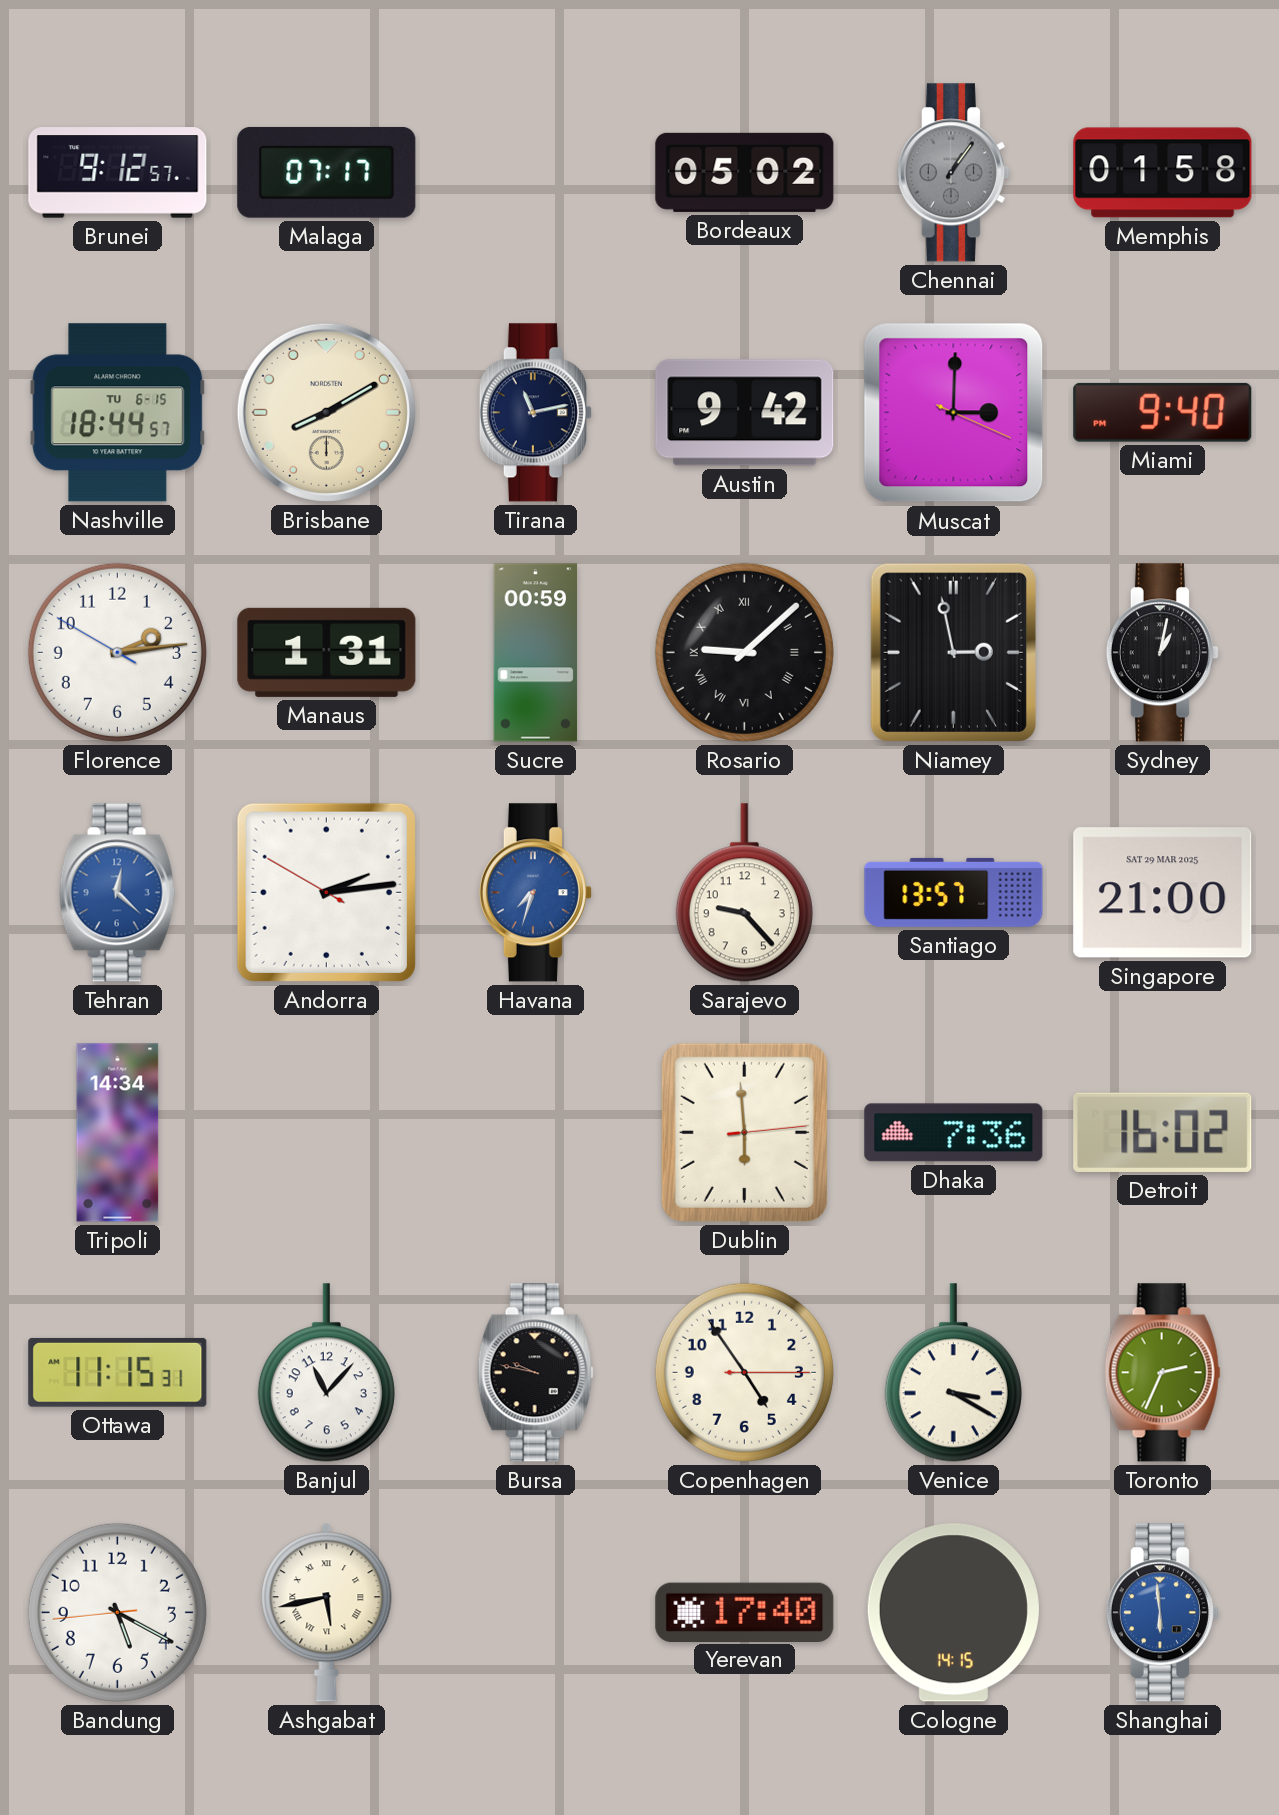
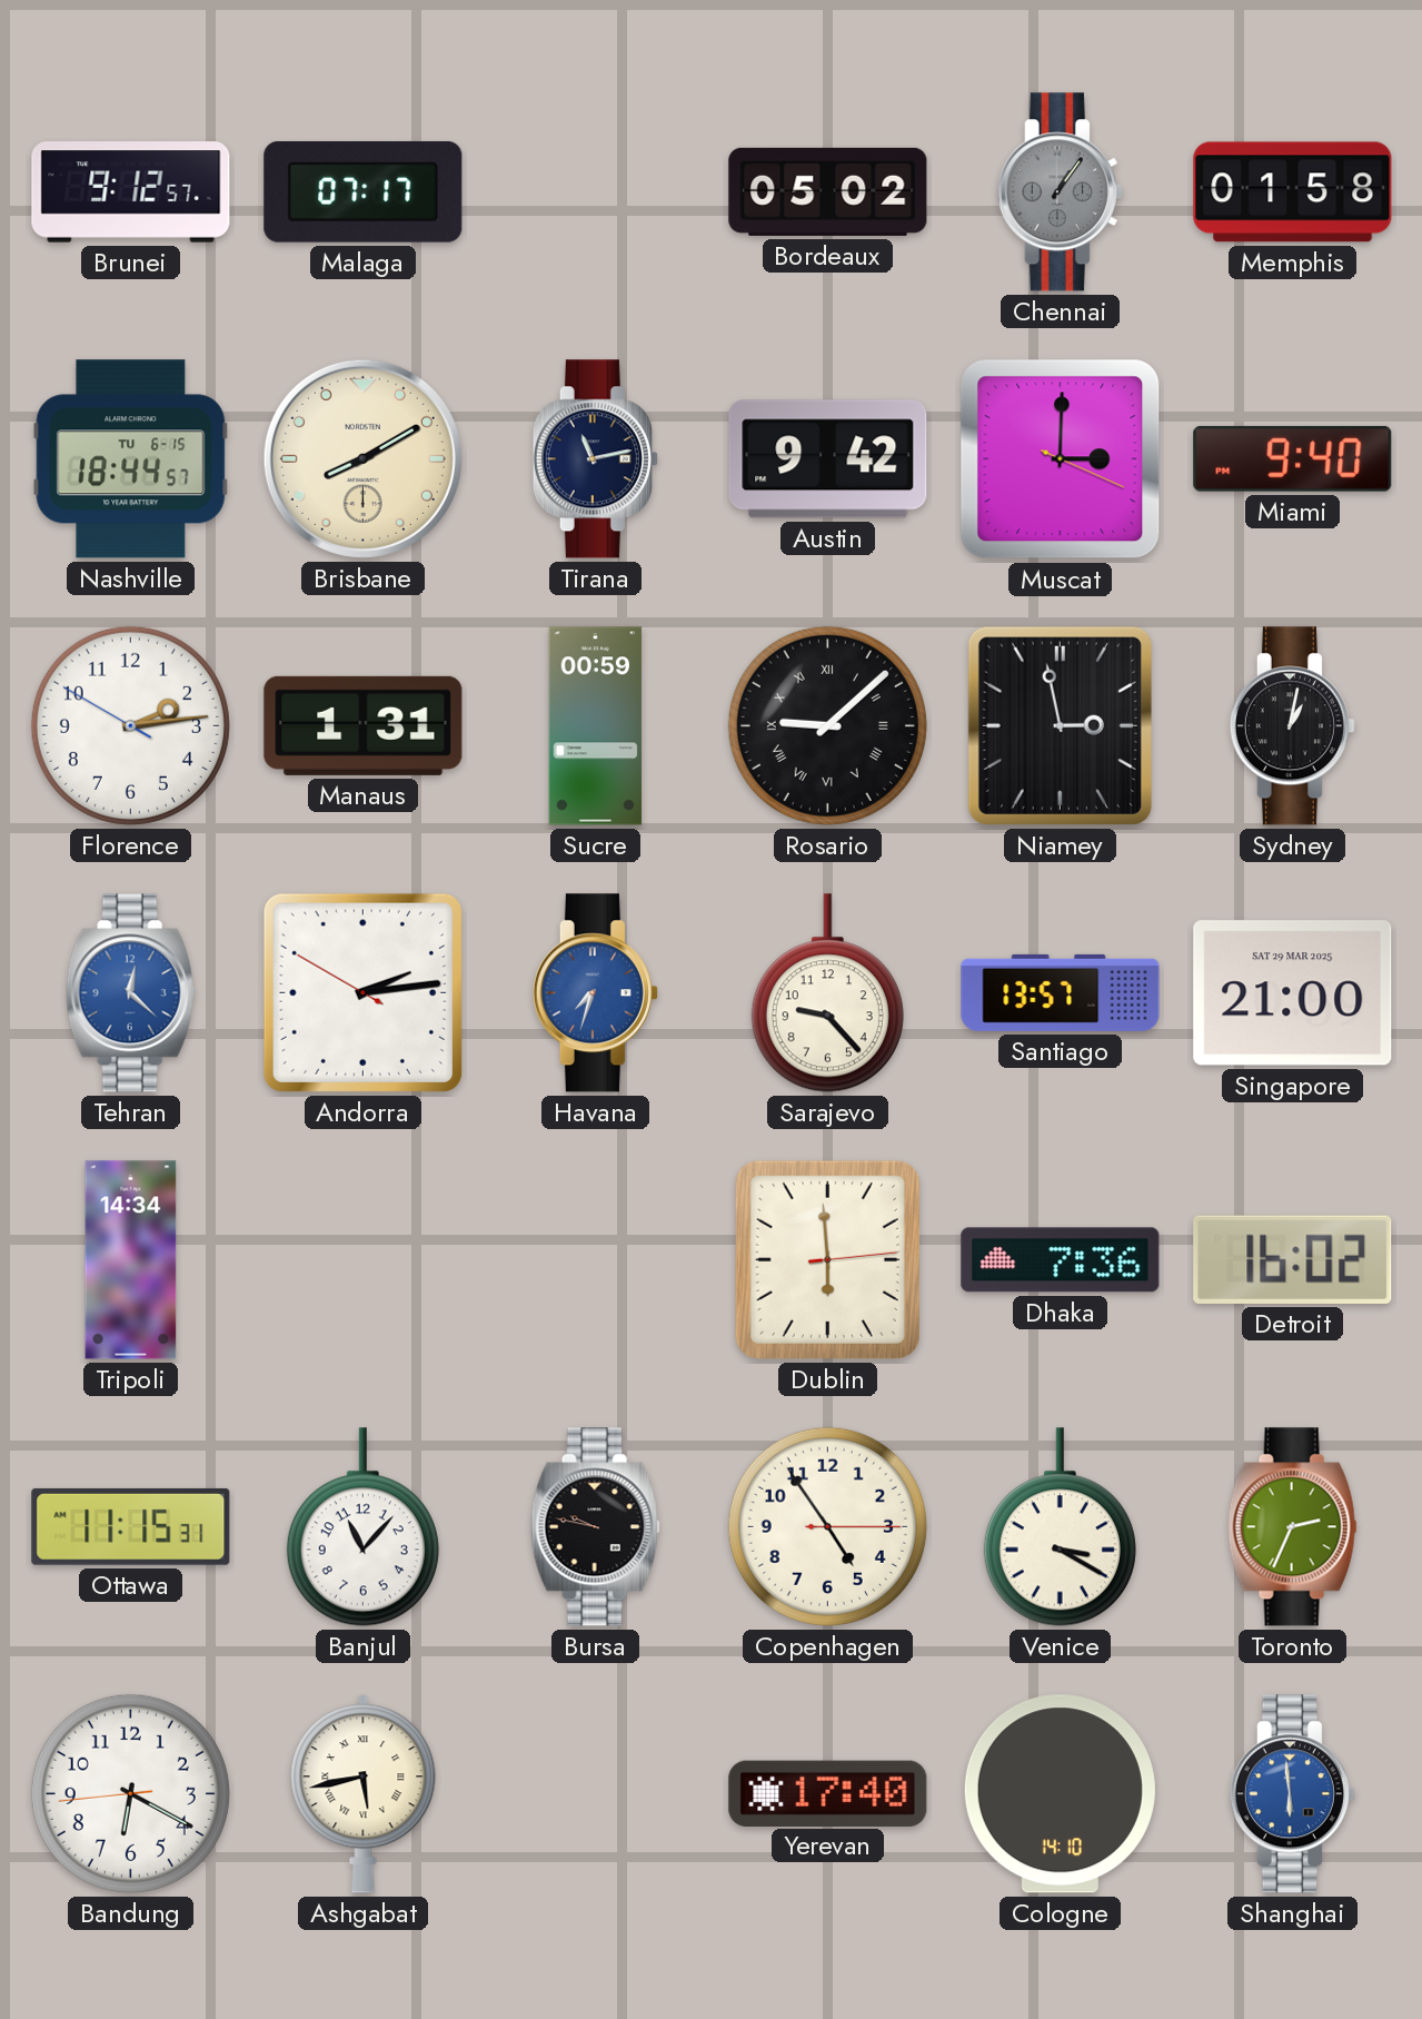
Bandung: 5:19 -> 6:19 (130, 1793)
Cologne: 14:15 -> 14:10 (1060, 1794)
